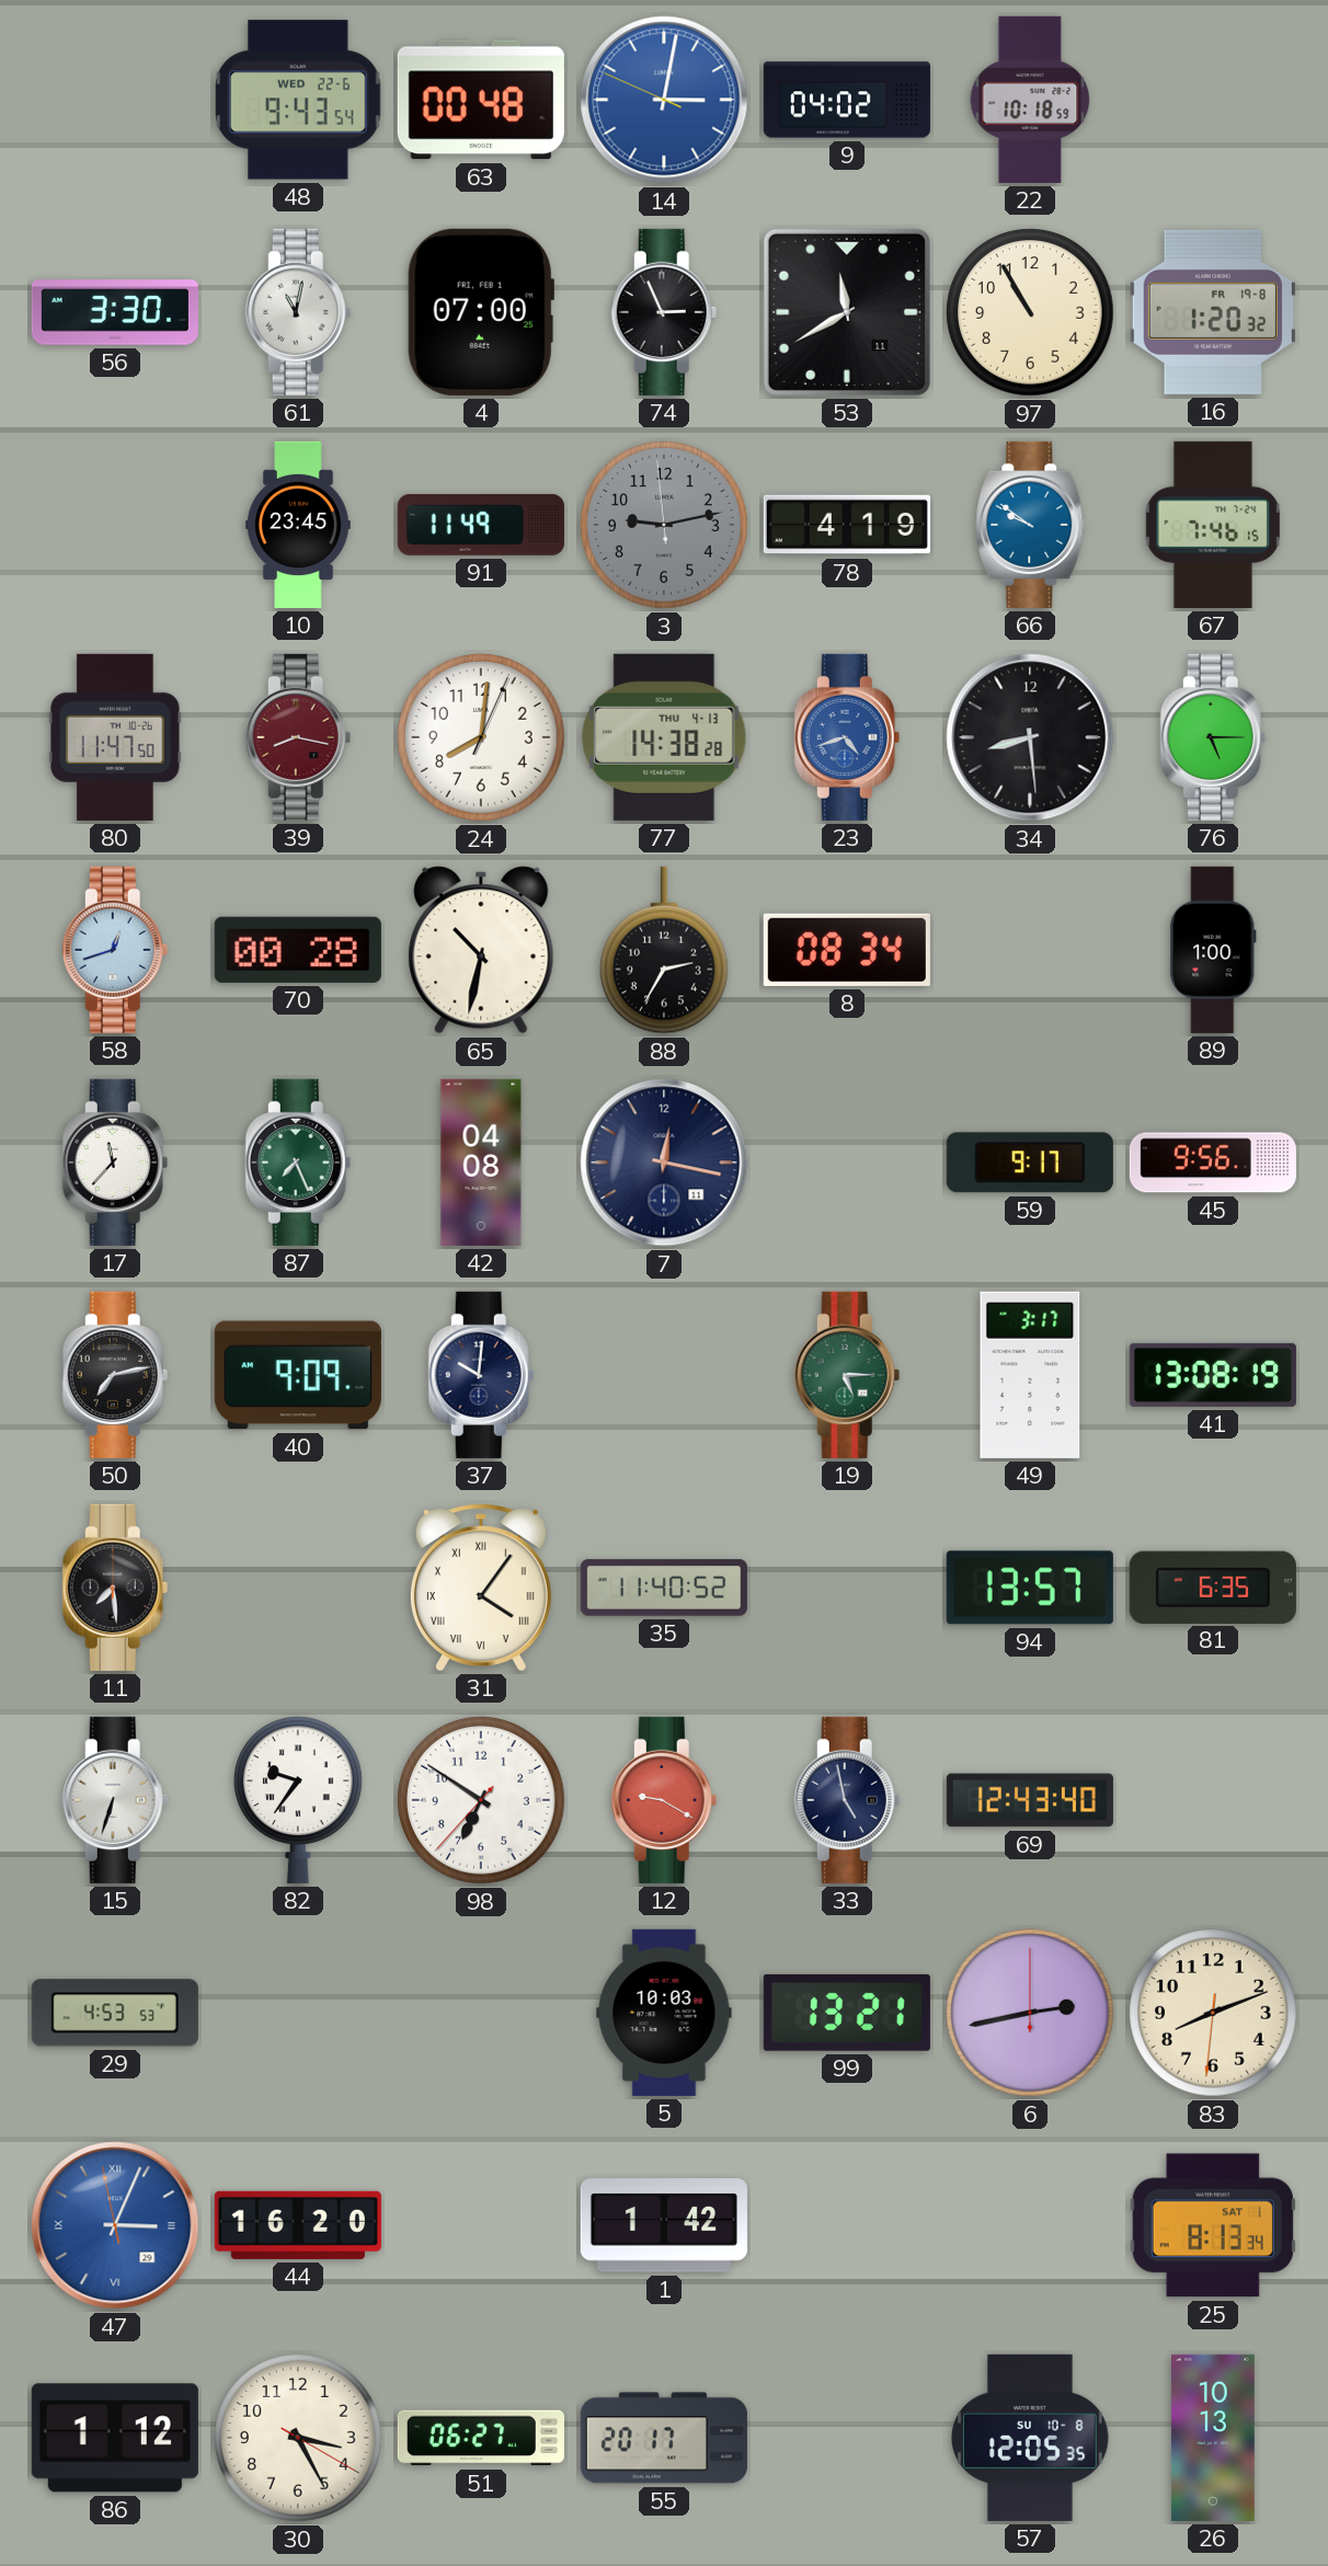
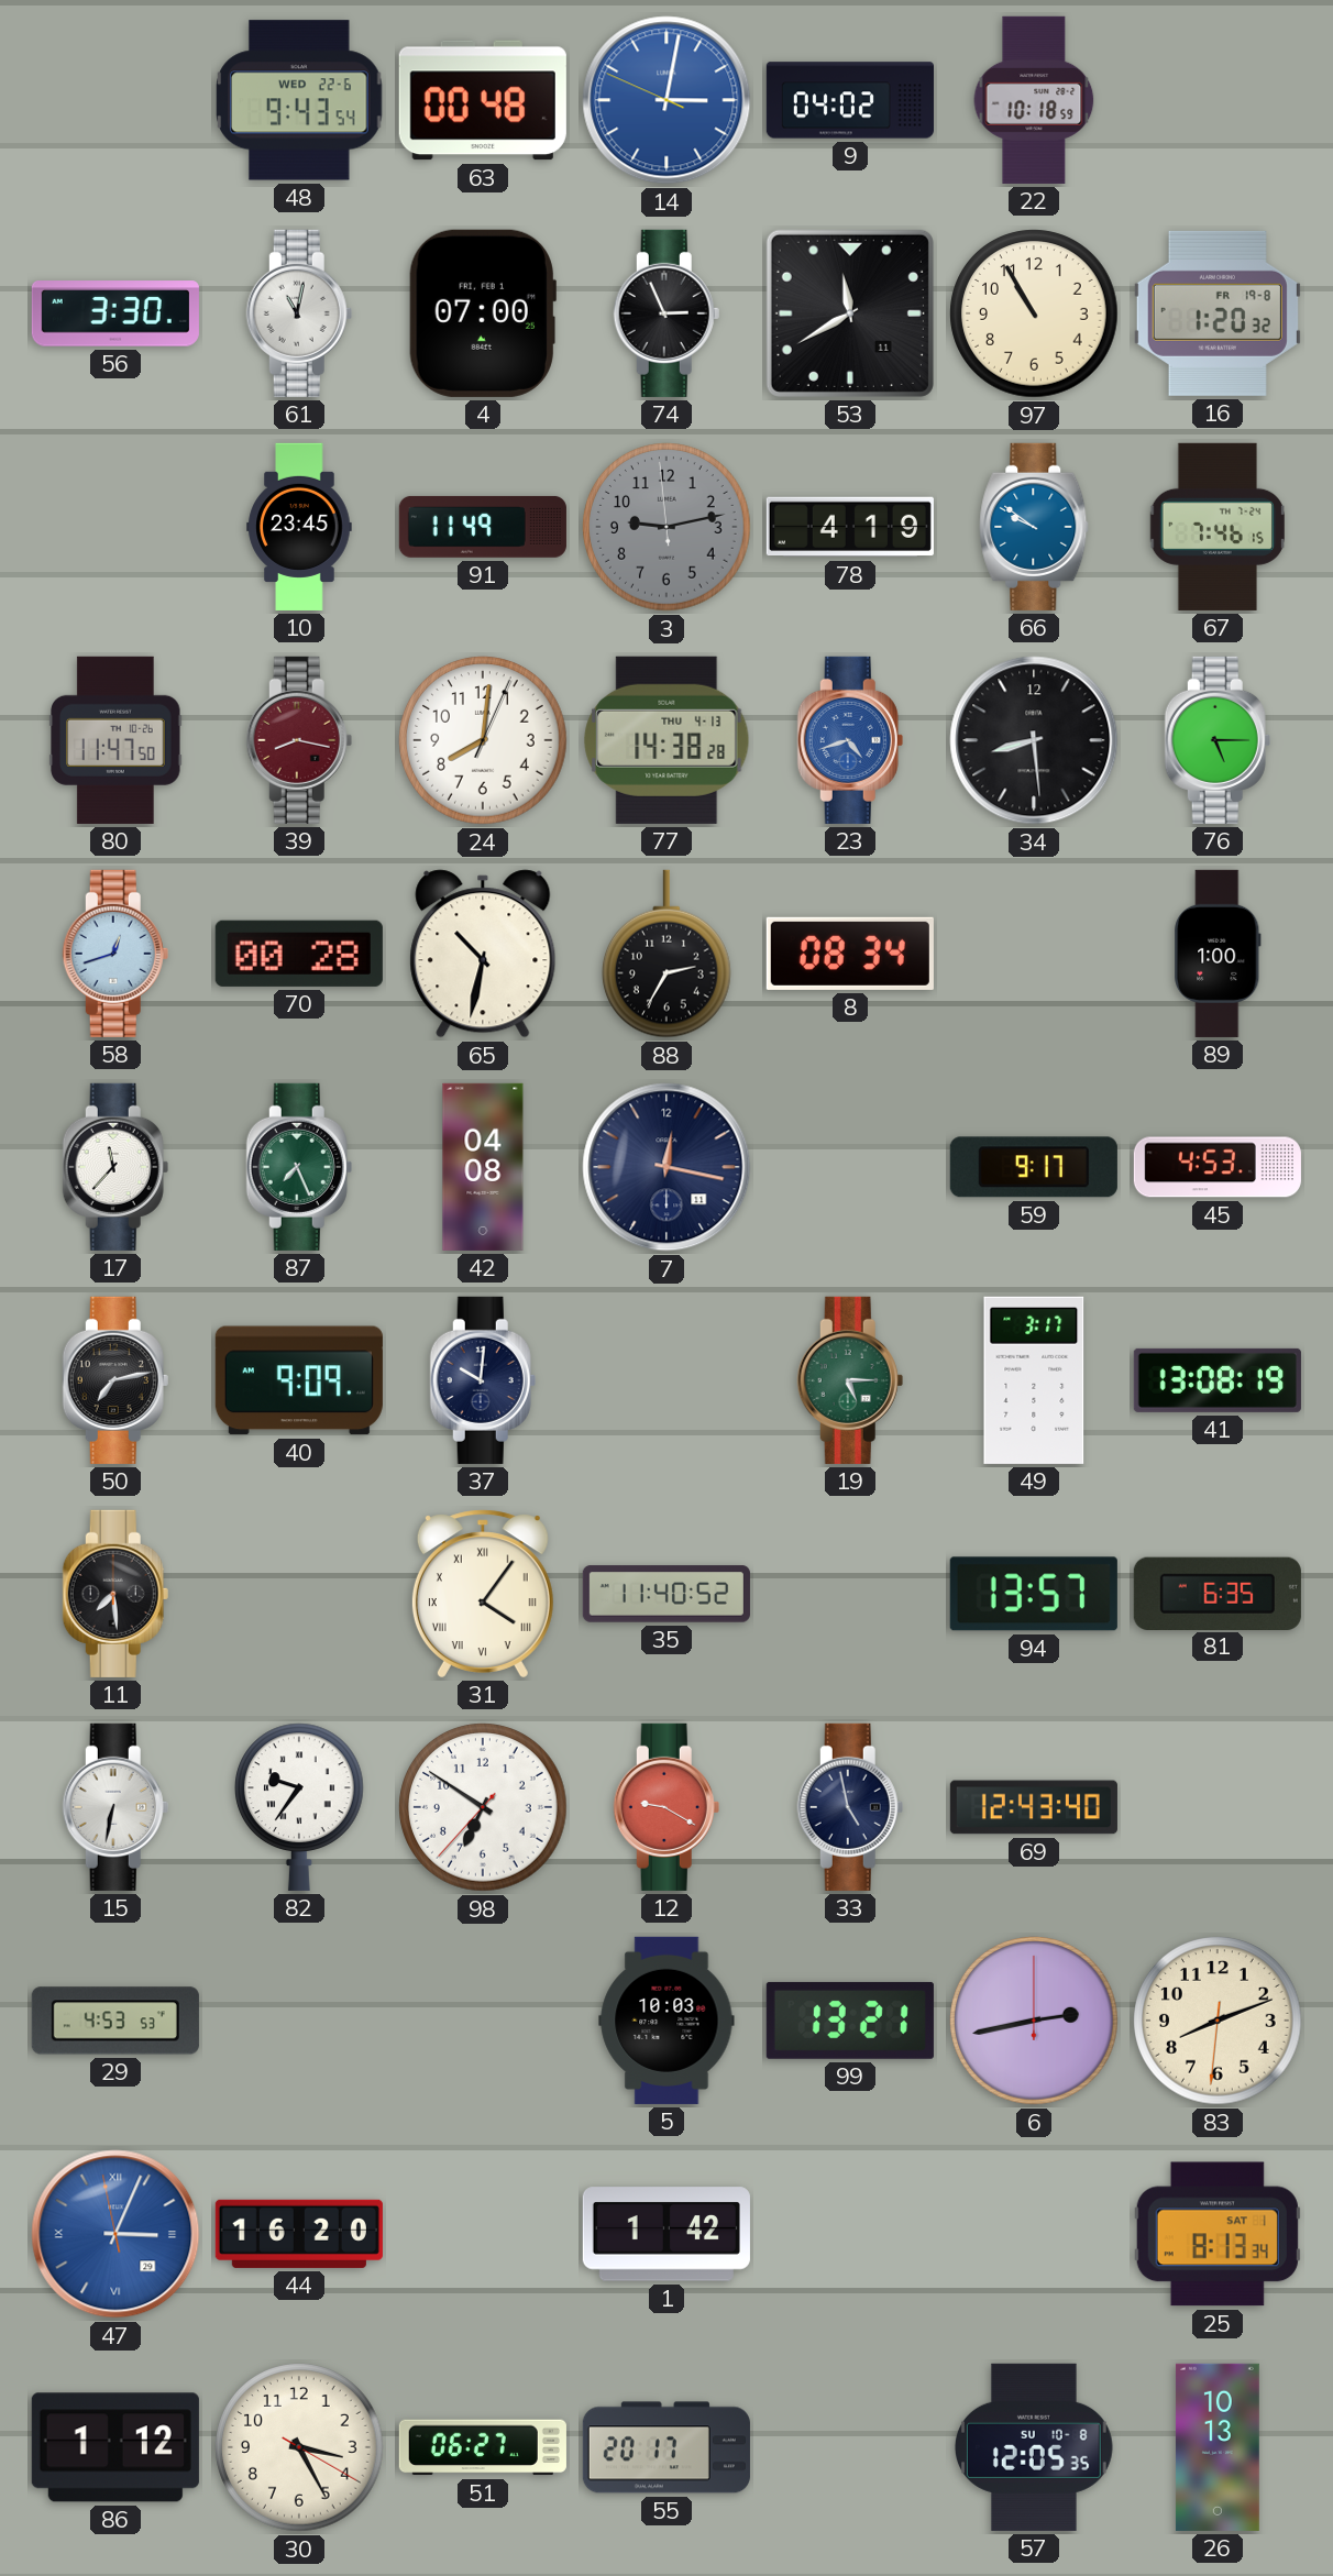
45: 9:56 -> 4:53 (1218, 1167)
15: 6:33 -> 6:32 (115, 1807)
